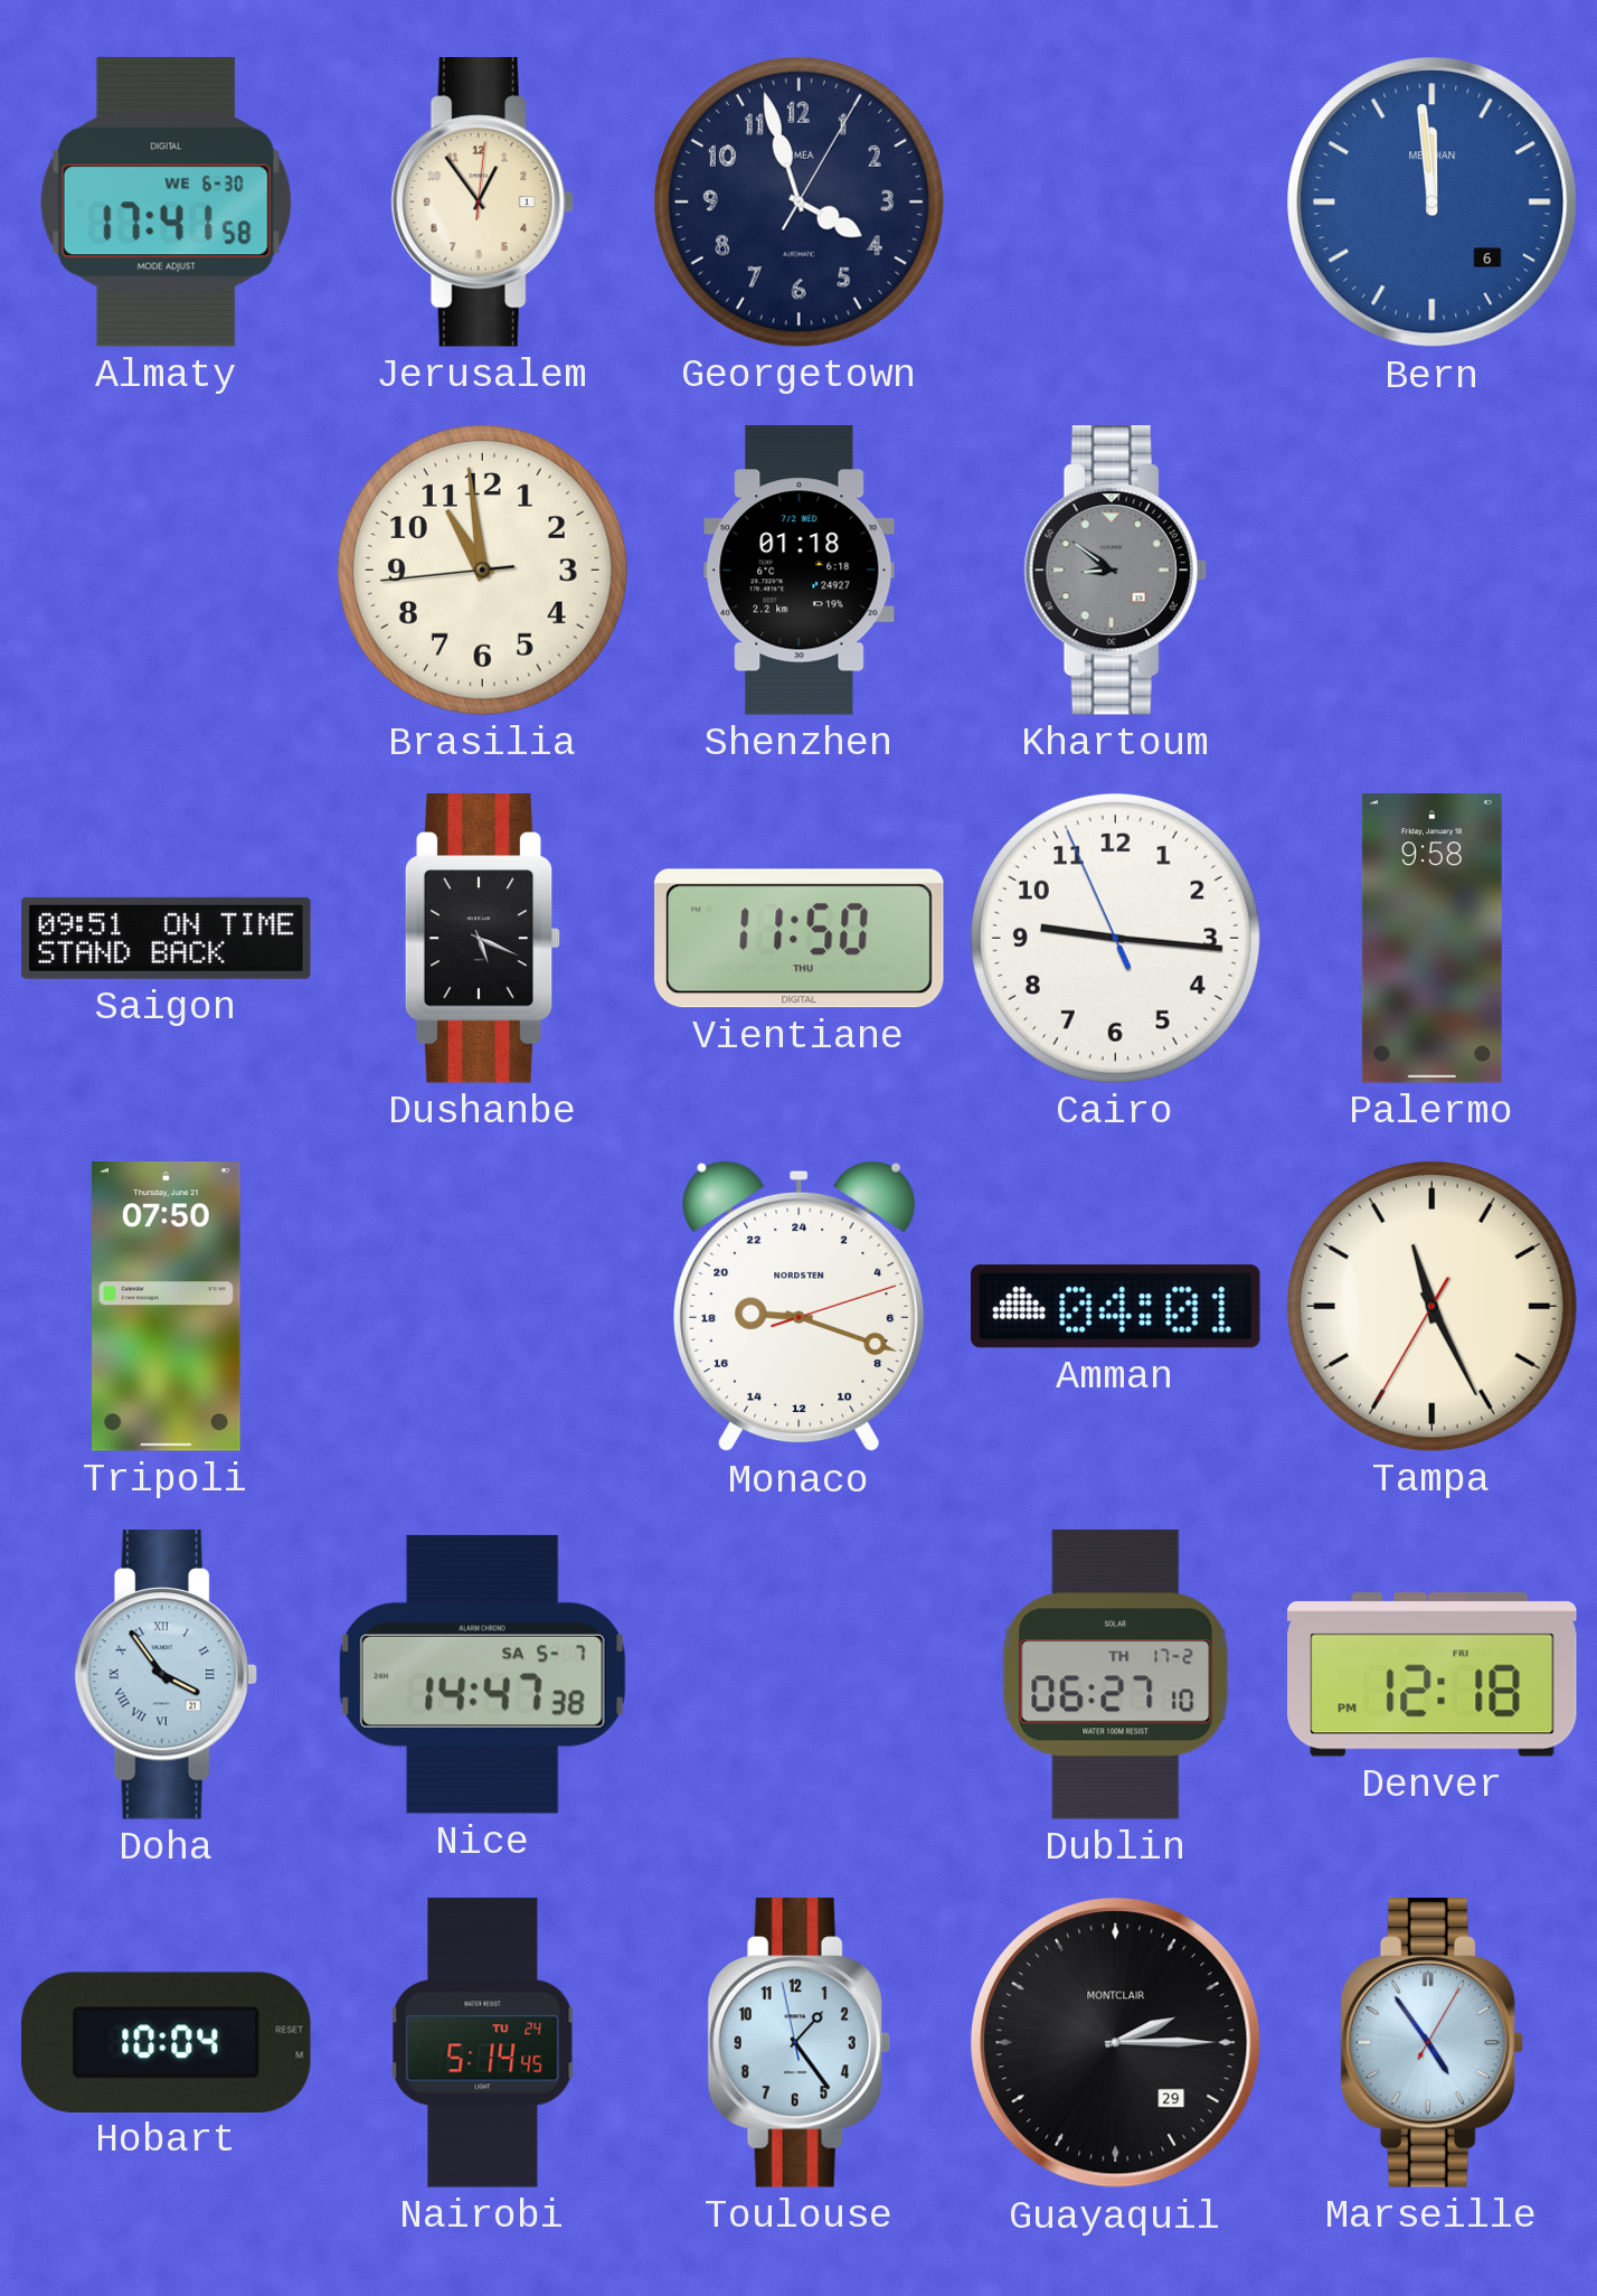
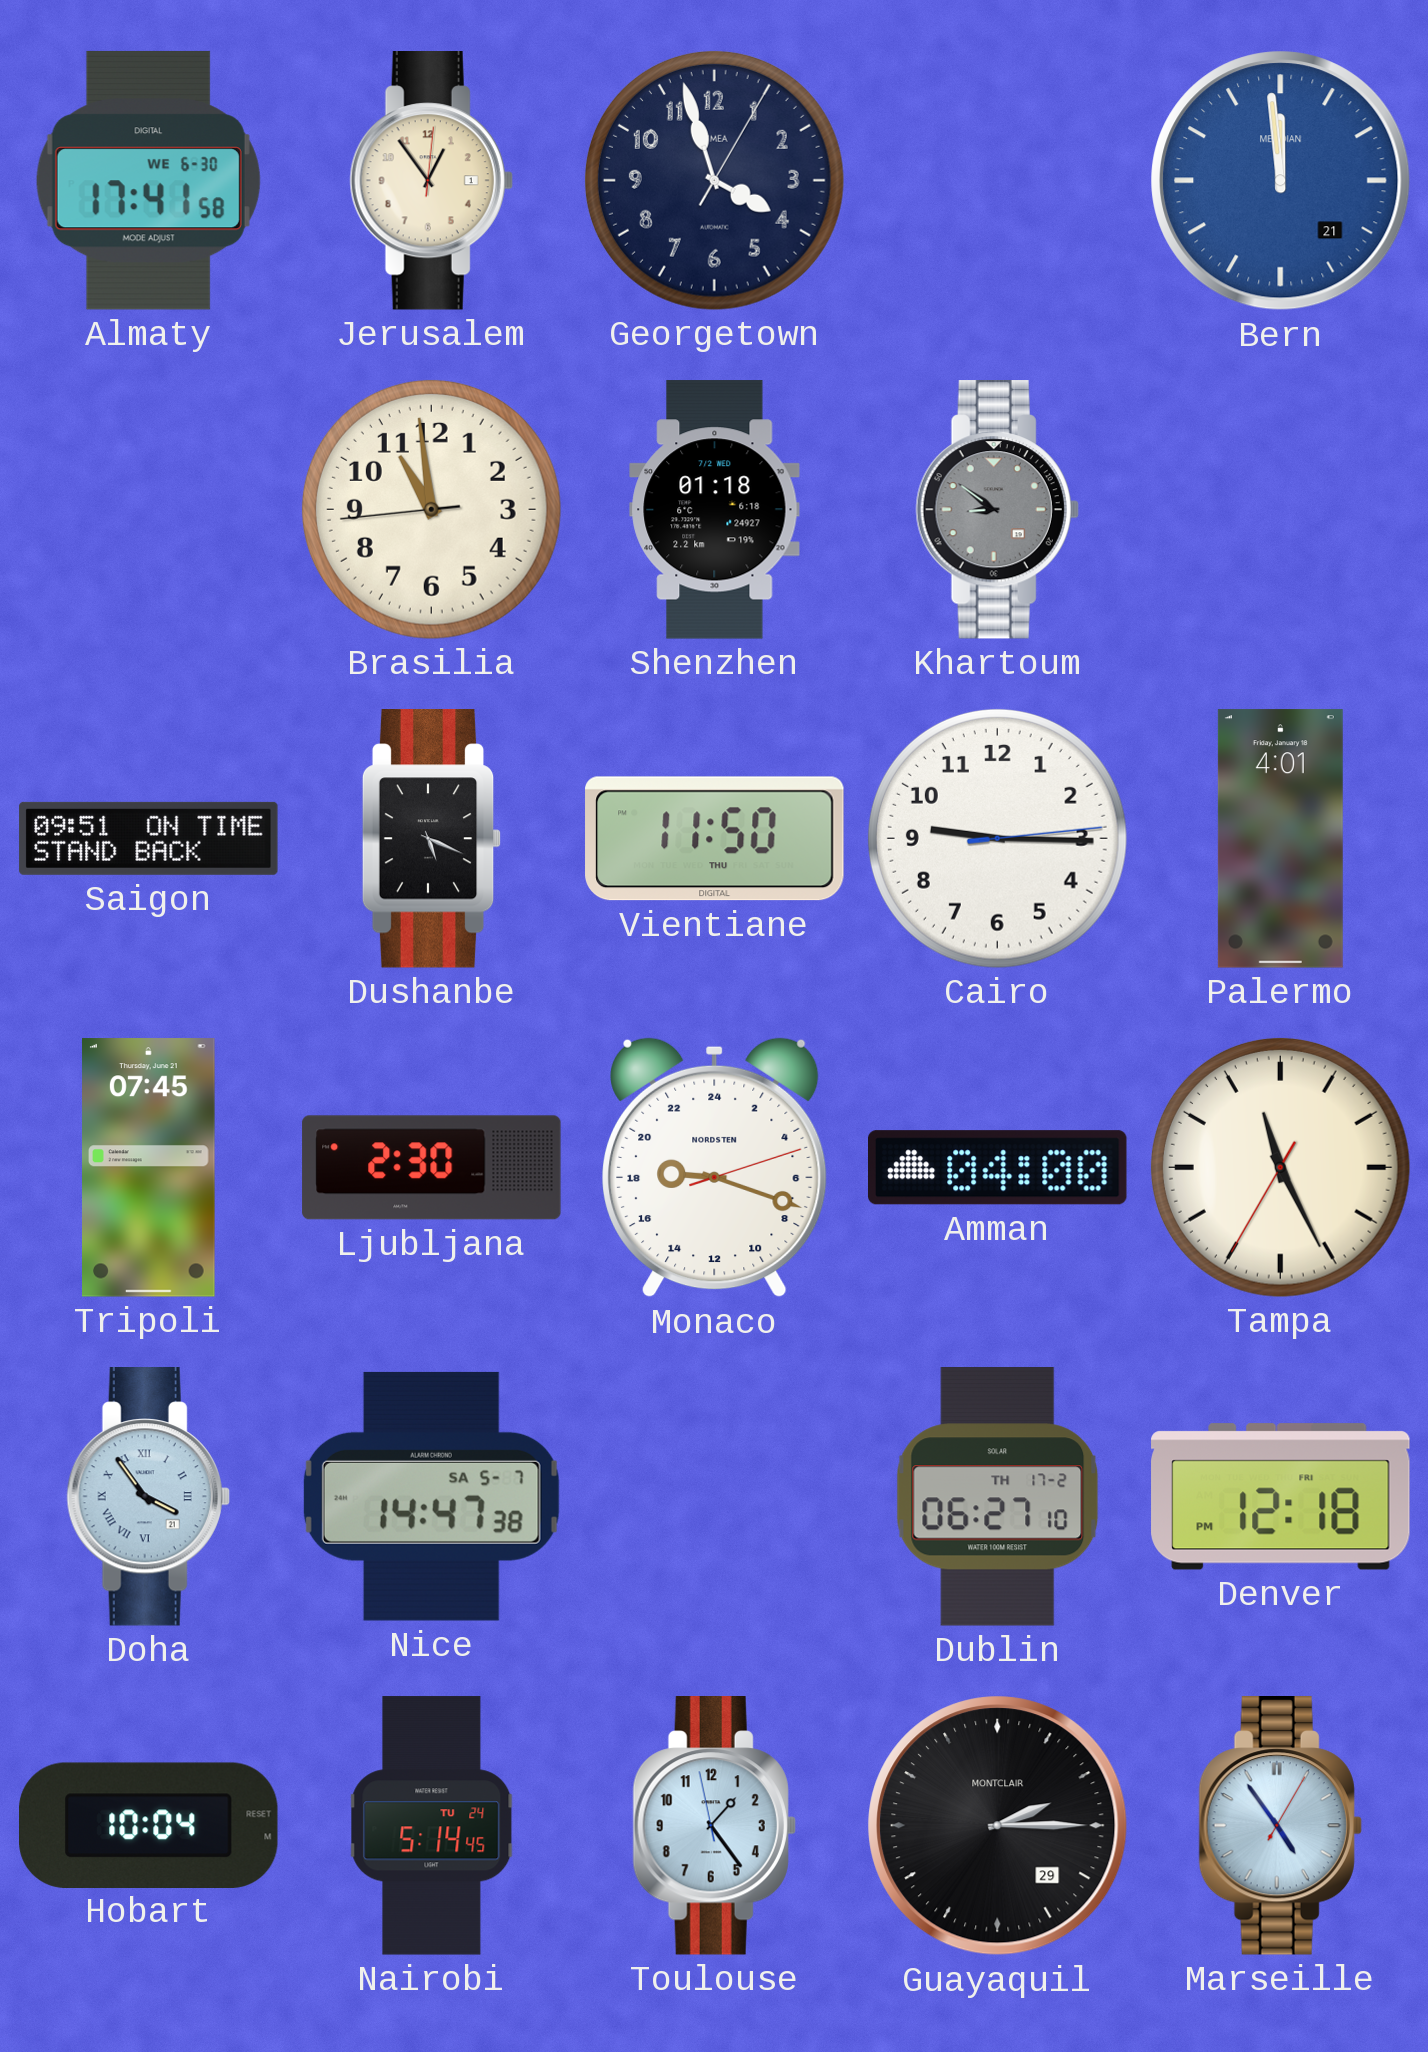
Bern date: 6 -> 21 (1281, 181)
Cairo: 9:15:56 -> 9:15:14 (997, 838)
Palermo: 9:58 -> 4:01 (1280, 839)
Tripoli: 07:50 -> 07:45 (149, 1168)
Ljubljana: none -> 2:30 (432, 1168)
Amman: 04:01 -> 04:00 (998, 1168)
